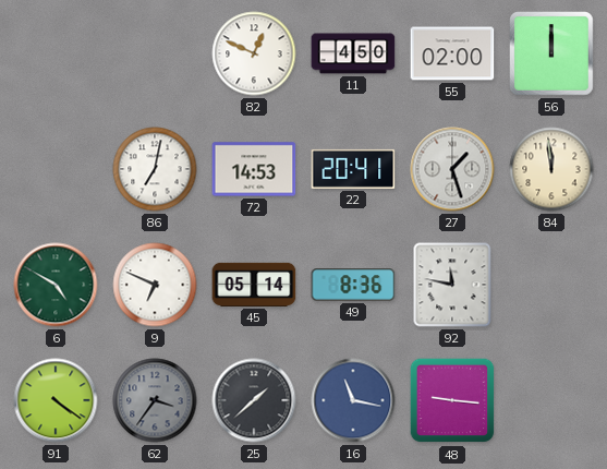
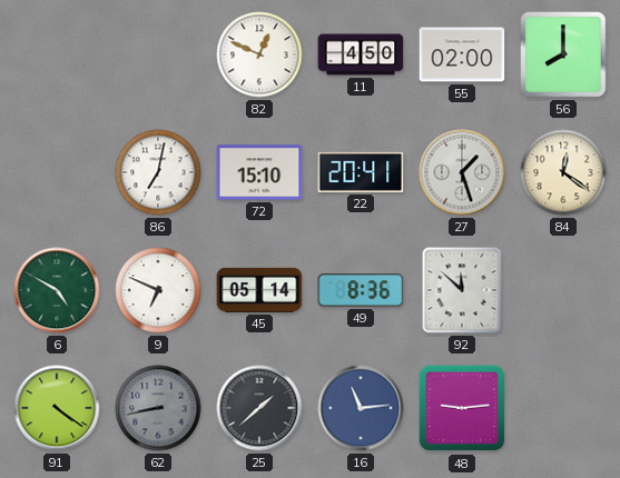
56: 12:00 -> 8:00 (563, 54)
72: 14:53 -> 15:10 (259, 172)
84: 11:59 -> 12:21 (563, 172)
92: 11:47 -> 11:52 (462, 290)
62: 3:36 -> 8:43 (158, 408)
16: 11:17 -> 11:14 (361, 408)
48: 9:16 -> 9:14 (462, 408)
